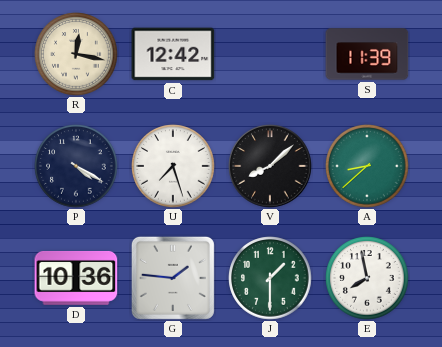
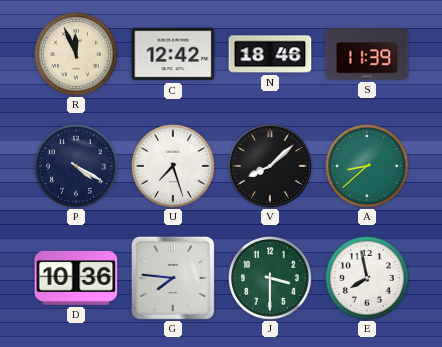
R: 12:17 -> 11:56 (76, 54)
N: none -> 18:46 (270, 54)
G: 1:46 -> 7:46 (173, 278)
J: 1:30 -> 3:30 (270, 278)
